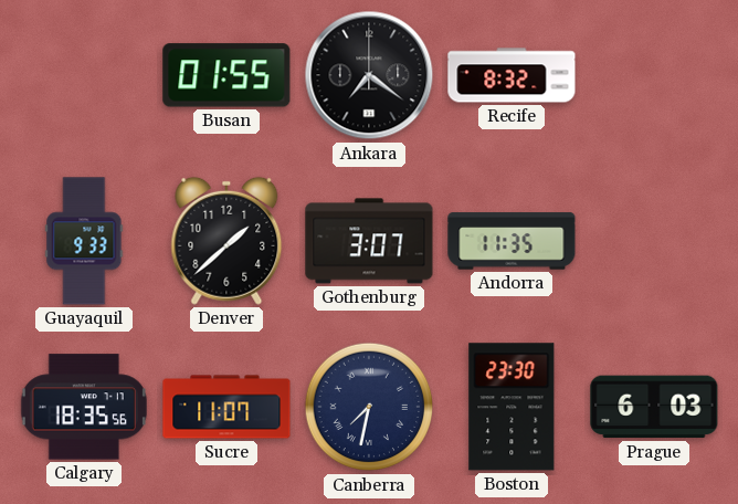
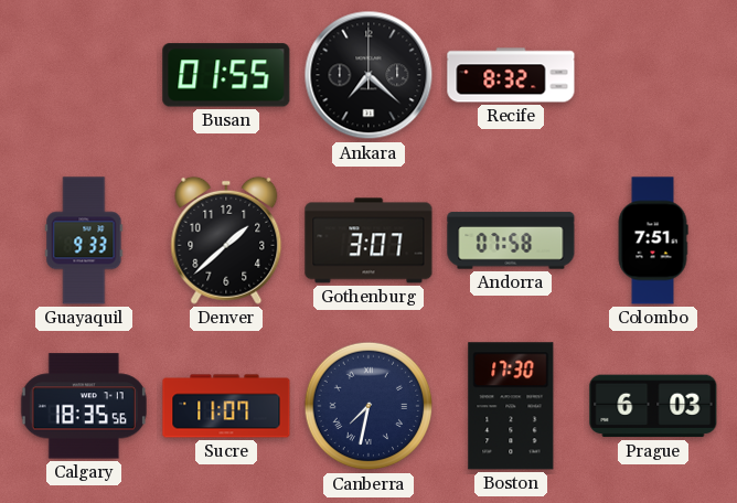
Ankara: 7:21 -> 7:22 (368, 75)
Andorra: 11:35 -> 07:58 (511, 240)
Colombo: none -> 7:51 (653, 240)
Boston: 23:30 -> 17:30 (511, 406)
